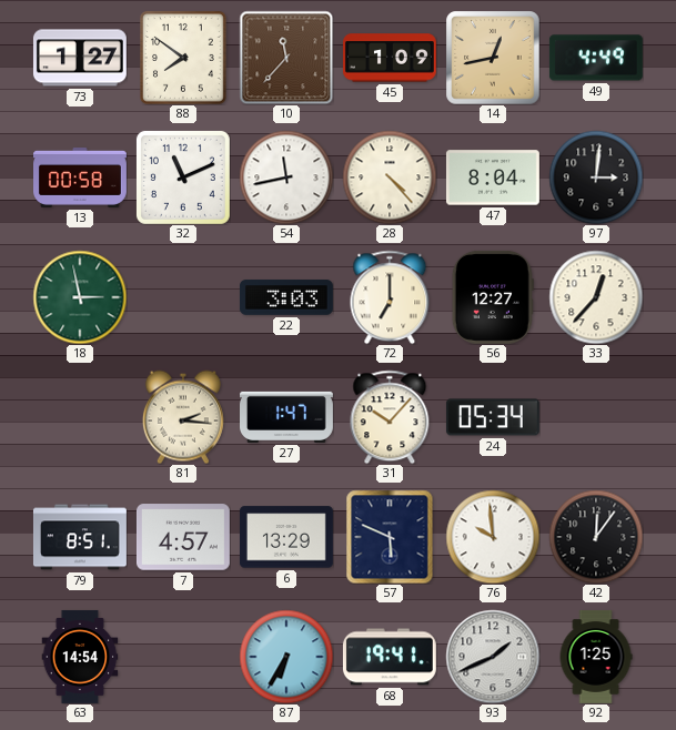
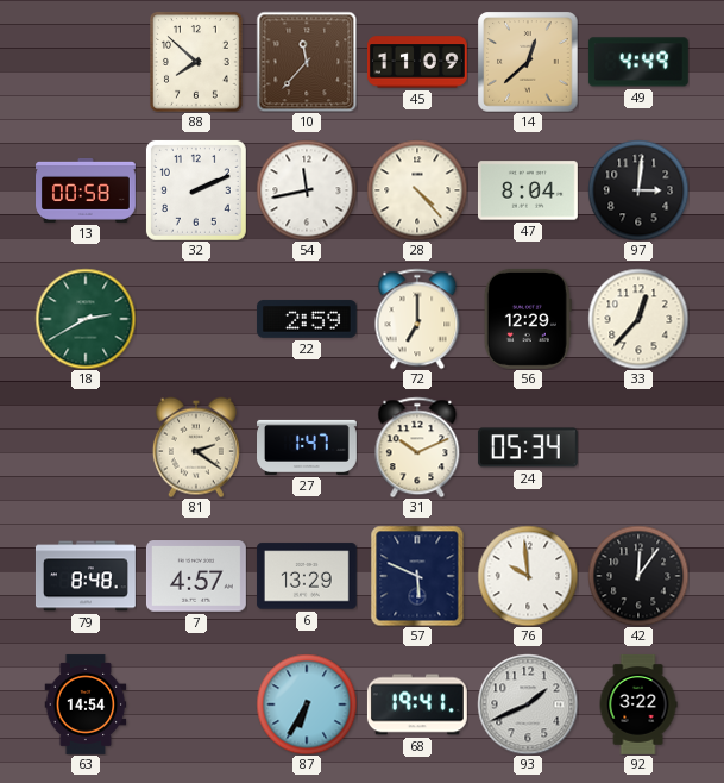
73: 1:27 -> none (80, 58)
88: 7:51 -> 7:52 (197, 62)
45: 1:09 -> 11:09 (417, 62)
14: 12:43 -> 12:38 (528, 62)
32: 11:11 -> 2:11 (196, 190)
18: 2:58 -> 2:40 (86, 319)
22: 3:03 -> 2:59 (307, 319)
56: 12:27 -> 12:29 (528, 319)
81: 2:16 -> 2:21 (196, 447)
31: 10:07 -> 10:11 (417, 447)
79: 8:51 -> 8:48 (86, 576)
92: 1:25 -> 3:22 (638, 704)
